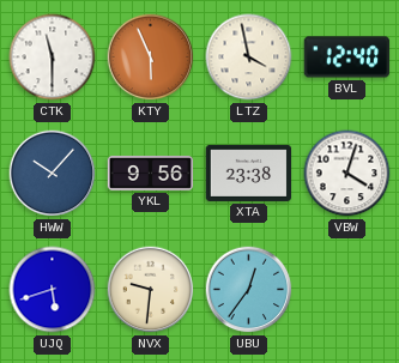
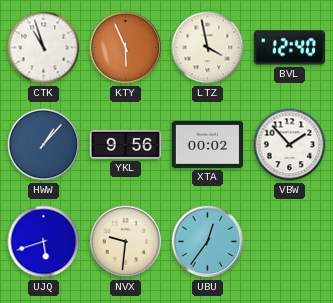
CTK: 11:30 -> 10:57 (44, 48)
HWW: 10:07 -> 1:07 (44, 145)
XTA: 23:38 -> 00:02 (208, 144)
VBW: 4:03 -> 1:53 (290, 145)
